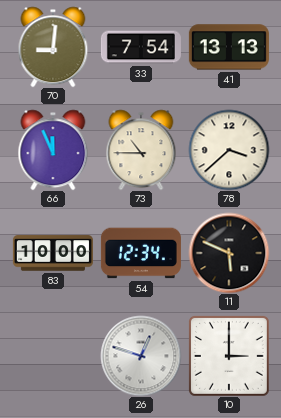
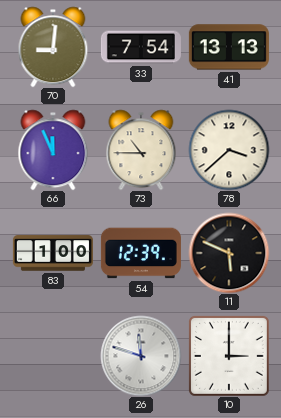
83: 10:00 -> 1:00 (53, 253)
54: 12:34 -> 12:39 (141, 253)
26: 12:48 -> 11:48 (141, 356)
